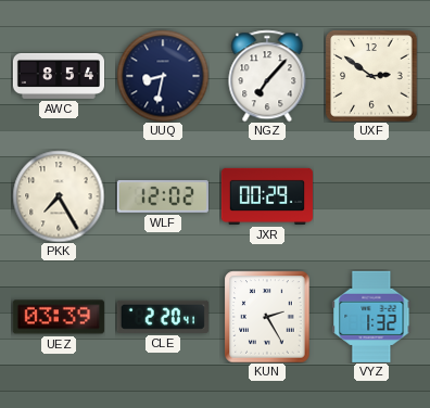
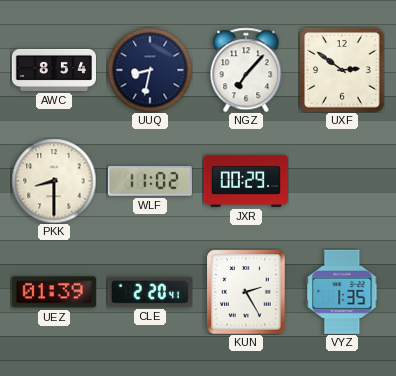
PKK: 7:25 -> 8:30 (54, 181)
WLF: 12:02 -> 11:02 (150, 181)
UEZ: 03:39 -> 01:39 (54, 292)
VYZ: 1:32 -> 1:35 (342, 292)
